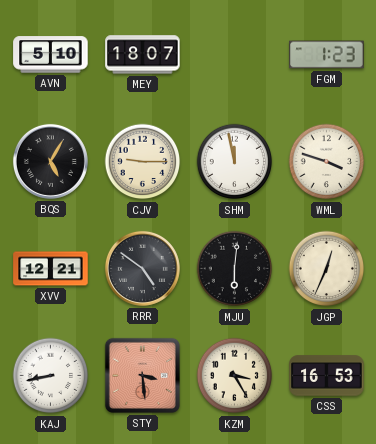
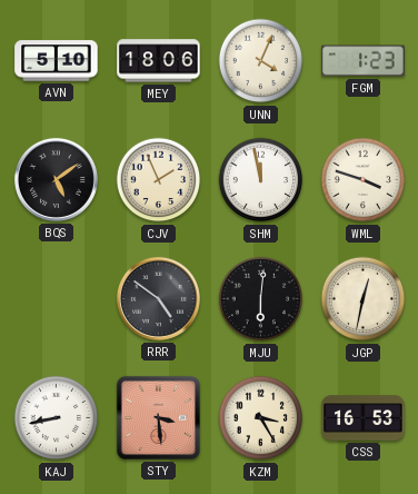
MEY: 18:07 -> 18:06 (159, 61)
UNN: none -> 4:04 (261, 61)
BQS: 5:05 -> 5:09 (56, 179)
CJV: 9:15 -> 1:56 (159, 180)
XVV: 12:21 -> none (51, 269)
JGP: 12:34 -> 12:32 (364, 299)
